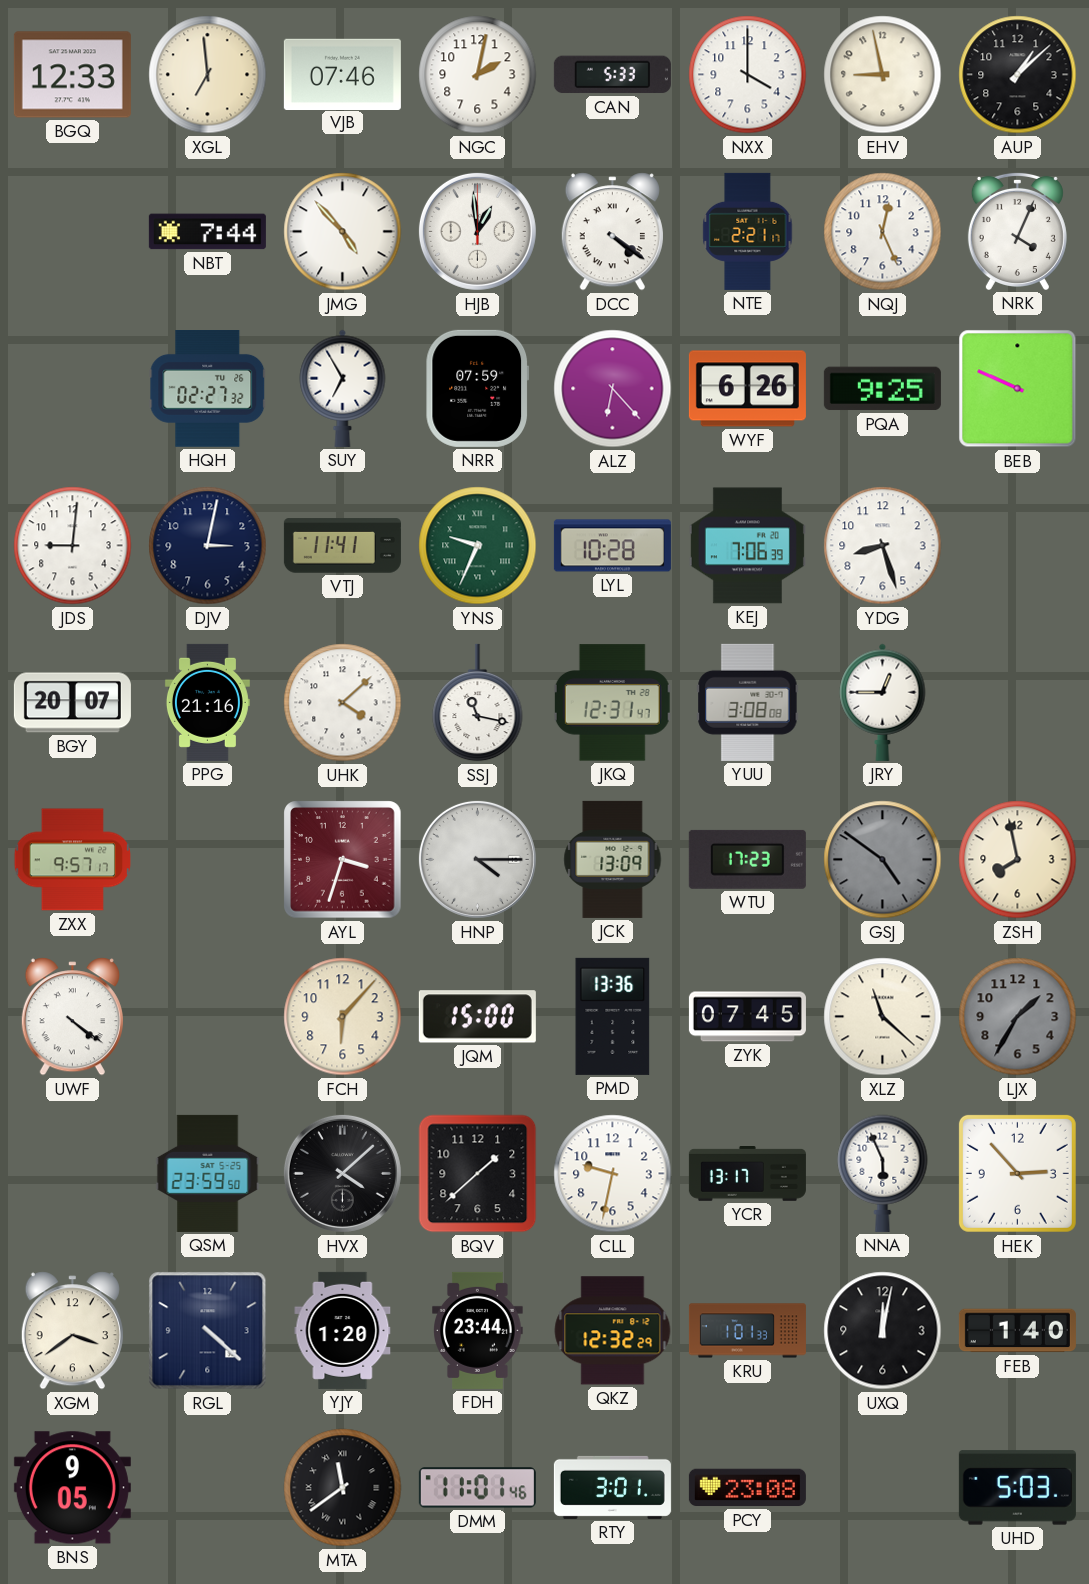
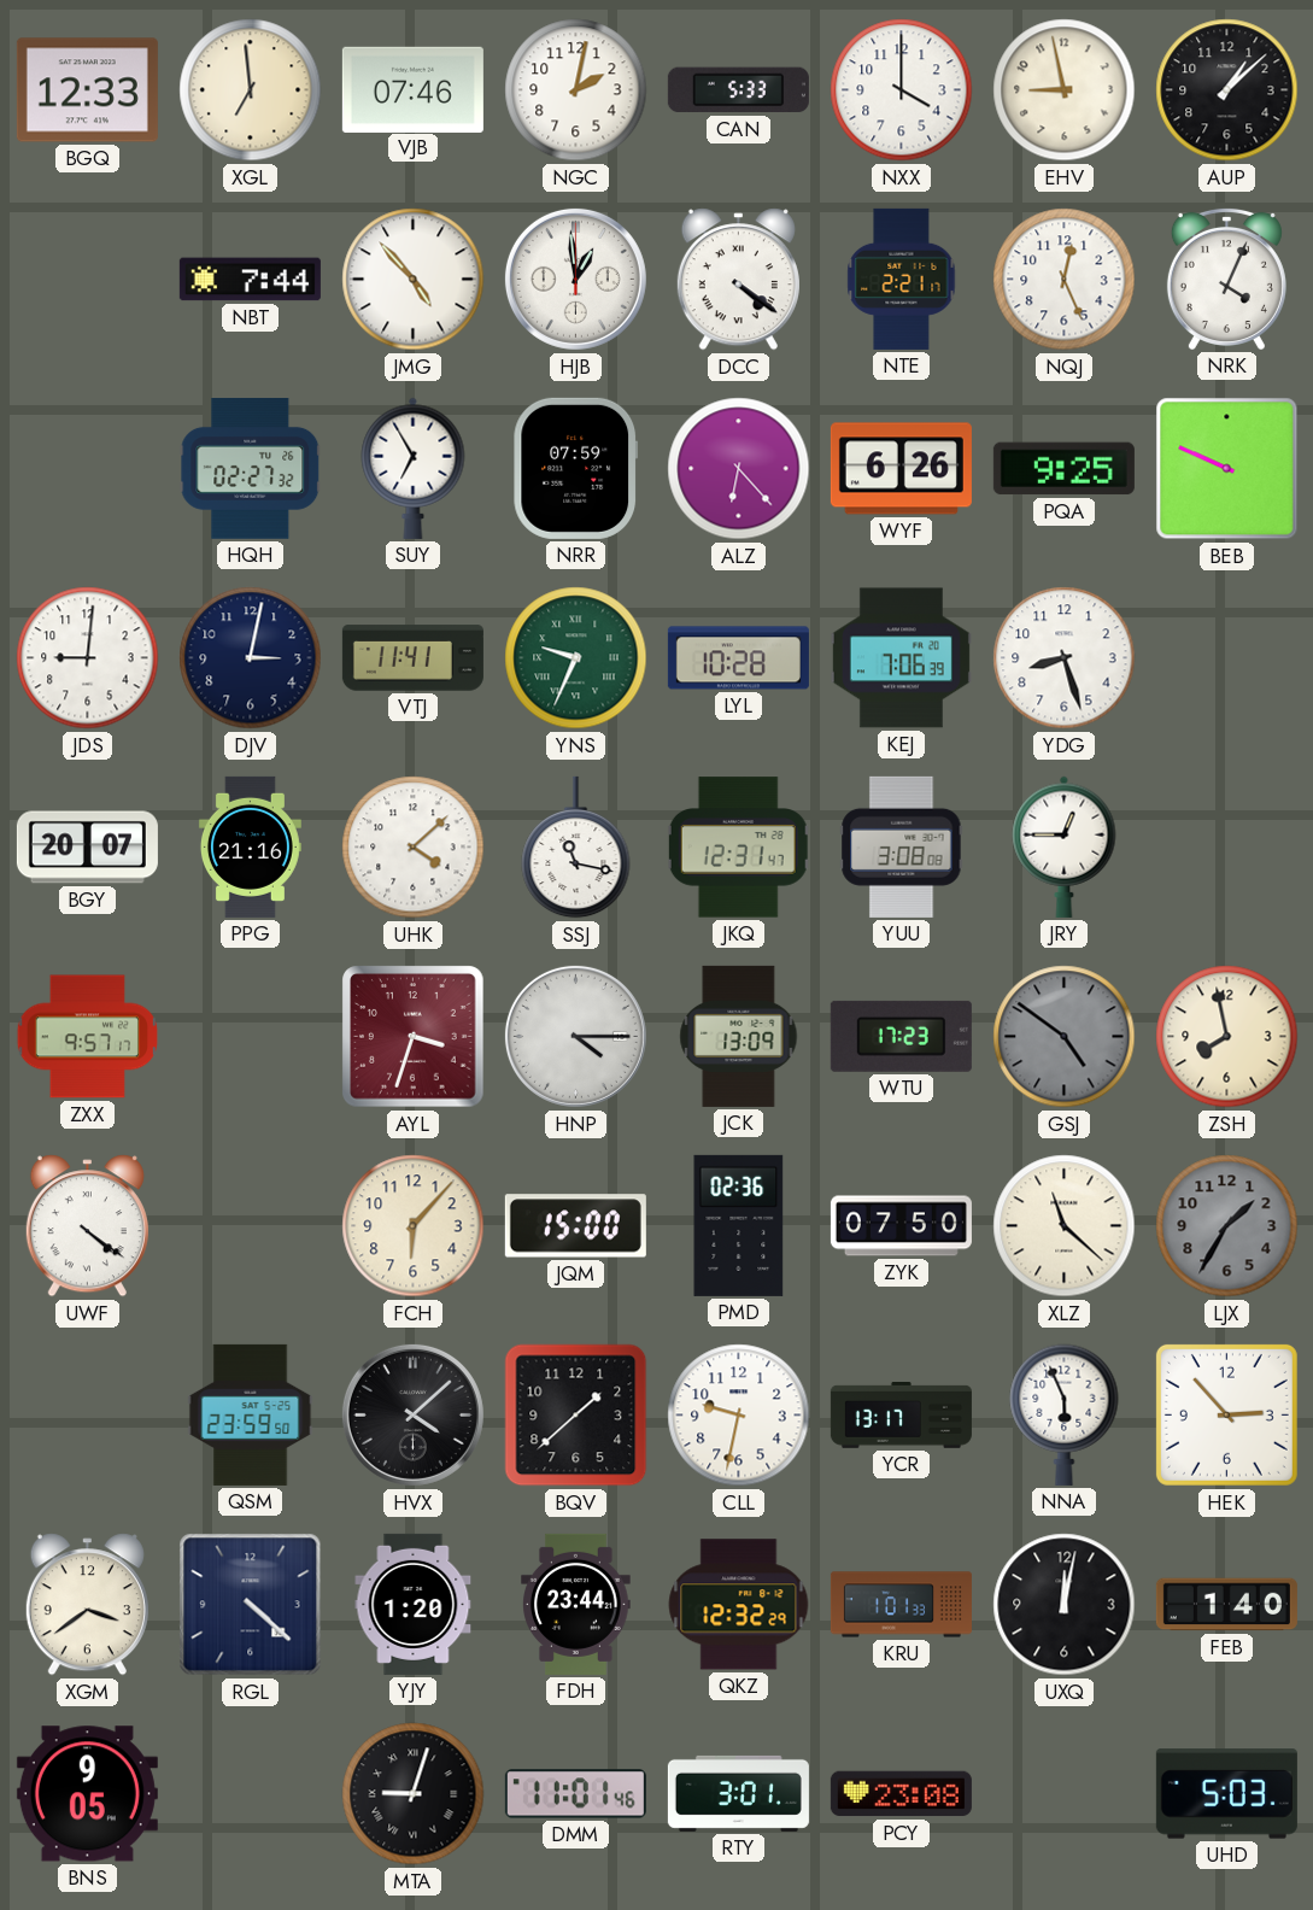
PMD: 13:36 -> 02:36 (739, 1225)
ZYK: 07:45 -> 07:50 (901, 1226)
MTA: 11:39 -> 9:03 (414, 1794)
